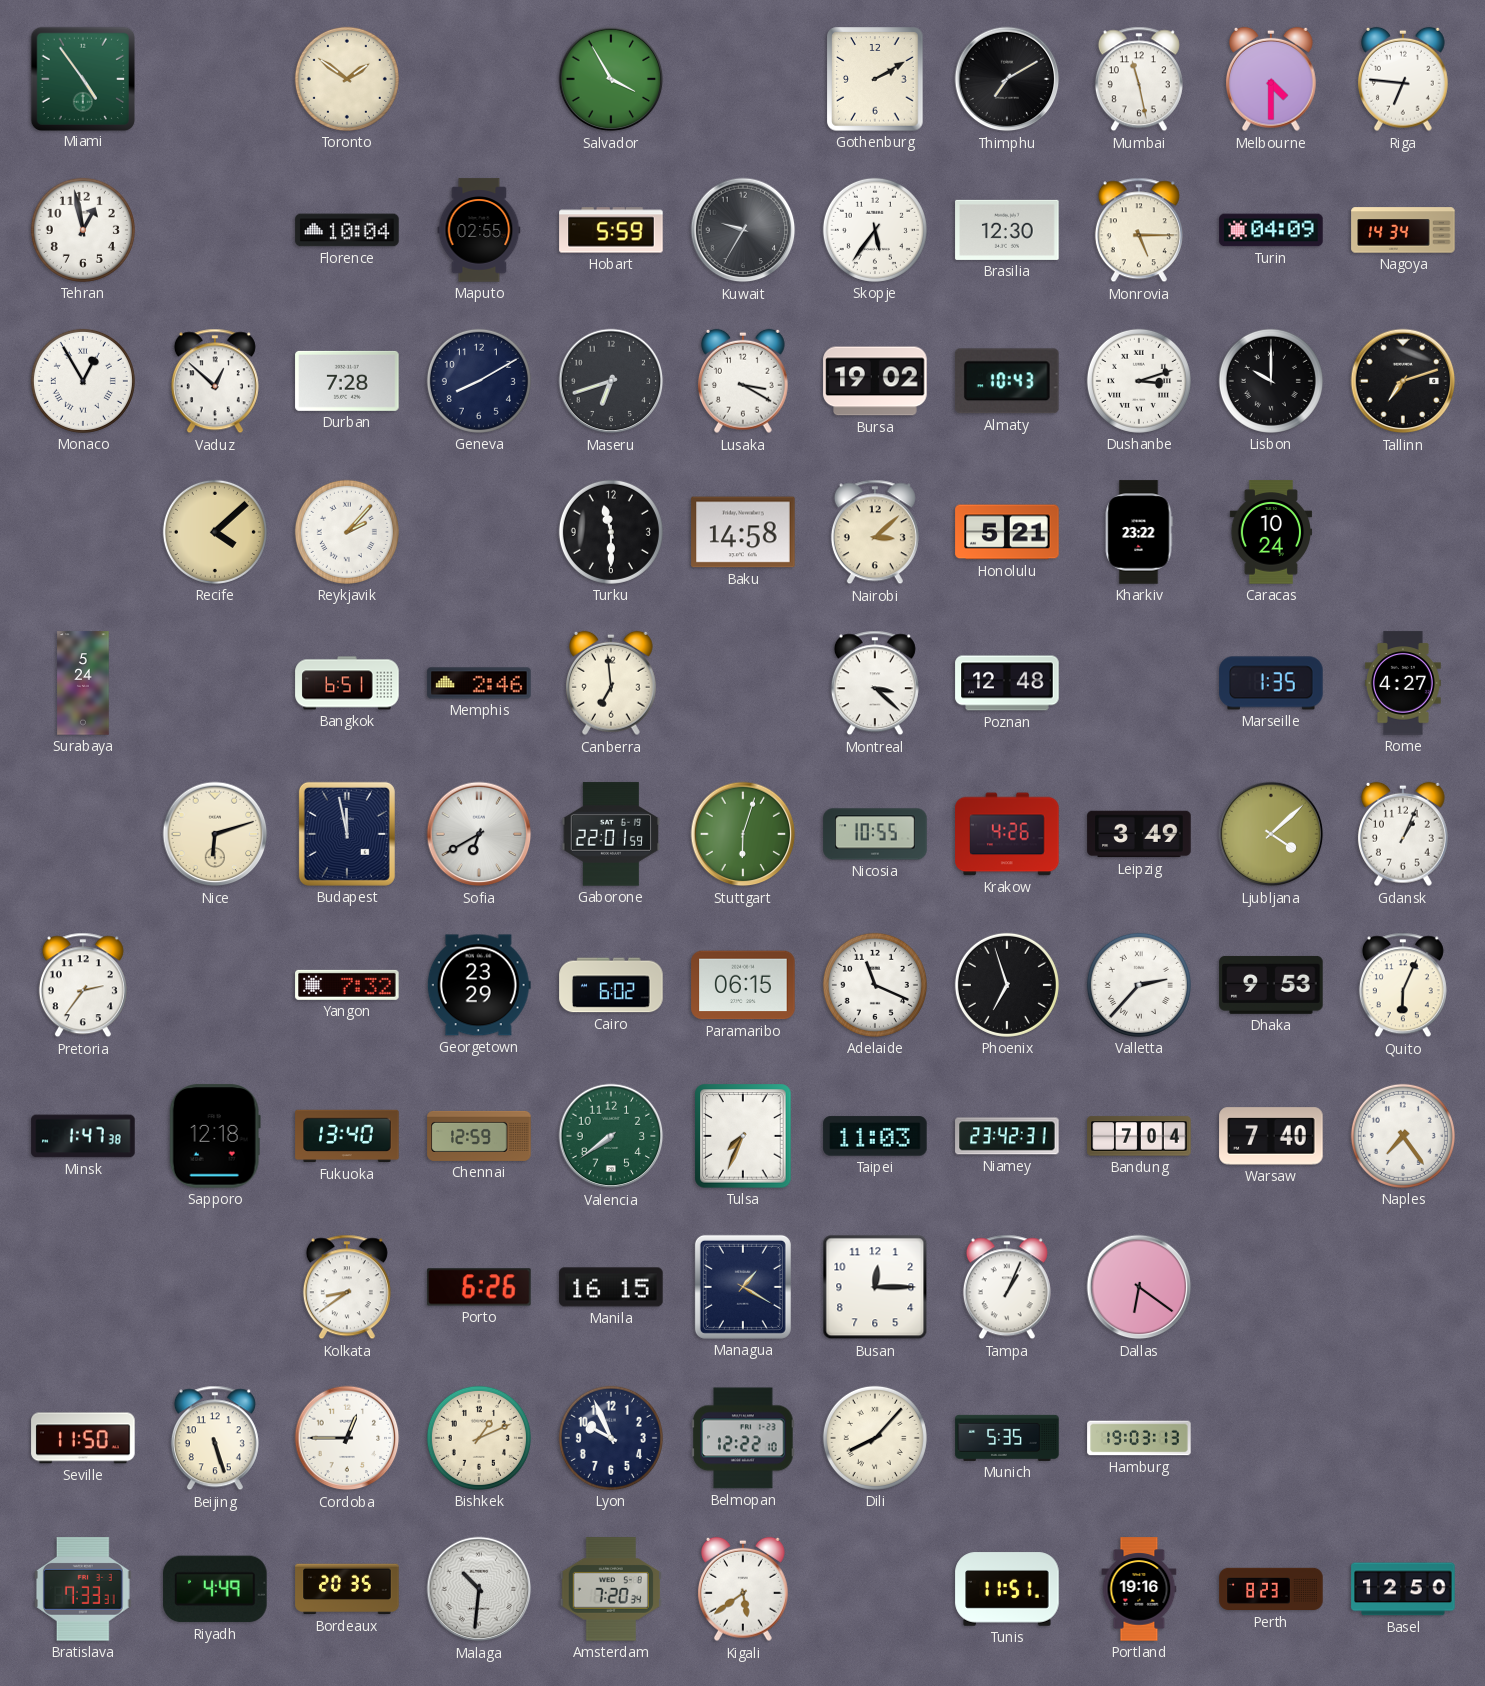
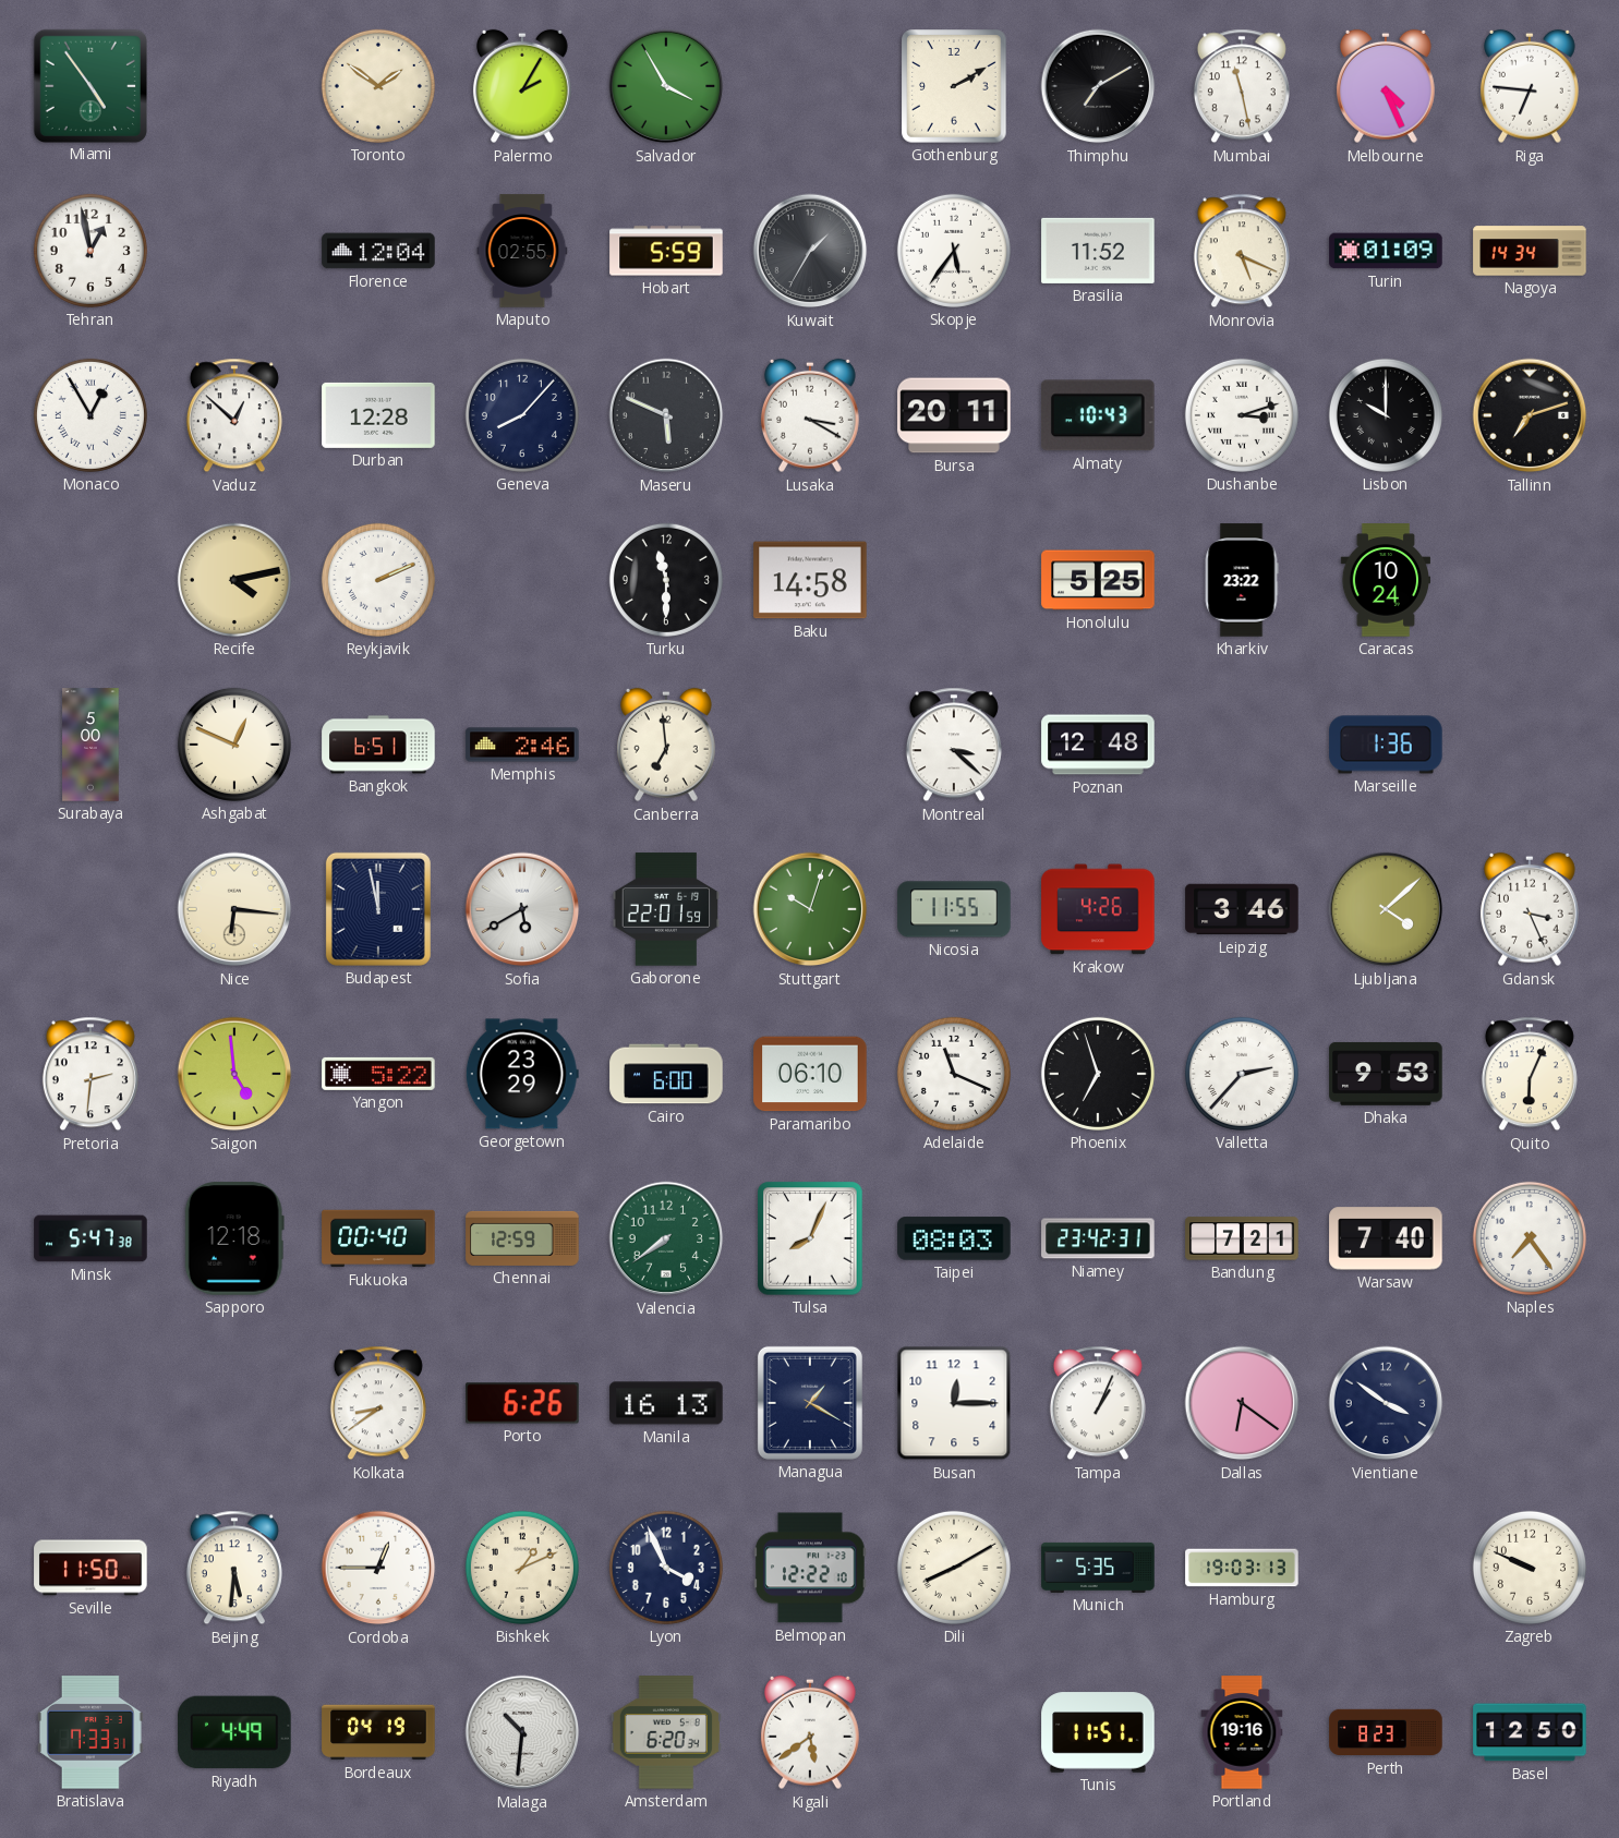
Palermo: none -> 2:05 (522, 86)
Melbourne: 4:30 -> 4:26 (1386, 86)
Florence: 10:04 -> 12:04 (378, 251)
Kuwait: 9:35 -> 1:35 (810, 251)
Brasilia: 12:30 -> 11:52 (1098, 251)
Monrovia: 5:15 -> 5:19 (1242, 251)
Turin: 04:09 -> 01:09 (1386, 251)
Durban: 7:28 -> 12:28 (378, 415)
Geneva: 8:10 -> 8:07 (522, 415)
Maseru: 6:42 -> 5:49 (666, 415)
Bursa: 19:02 -> 20:11 (954, 415)
Recife: 4:08 -> 4:13 (234, 580)
Reykjavik: 2:07 -> 2:11 (378, 580)
Nairobi: 3:08 -> none (875, 532)
Honolulu: 5:21 -> 5:25 (1098, 580)
Surabaya: 5:24 -> 5:00 (90, 745)
Ashgabat: none -> 12:49 (234, 745)
Marseille: 1:35 -> 1:36 (1386, 745)
Rome: 4:27 -> none (1403, 683)
Nice: 6:12 -> 6:16 (234, 909)
Sofia: 6:40 -> 5:40 (522, 909)
Stuttgart: 6:03 -> 10:03 (810, 909)
Nicosia: 10:55 -> 11:55 (954, 909)
Leipzig: 3:49 -> 3:46 (1242, 909)
Gdansk: 1:04 -> 3:26 (1530, 909)
Pretoria: 2:36 -> 2:31 (90, 1074)
Saigon: none -> 4:59 (234, 1074)
Yangon: 7:32 -> 5:22 (378, 1074)
Cairo: 6:02 -> 6:00 (666, 1074)
Paramaribo: 06:15 -> 06:10 (810, 1074)
Minsk: 1:47 -> 5:47 (90, 1238)
Fukuoka: 13:40 -> 00:40 (378, 1238)
Tulsa: 7:34 -> 8:04 (810, 1238)
Taipei: 11:03 -> 08:03 (954, 1238)
Bandung: 7:04 -> 7:21 (1242, 1238)
Manila: 16:15 -> 16:13 (666, 1403)
Vientiane: none -> 3:51 (1386, 1403)
Beijing: 5:27 -> 5:31 (234, 1568)
Lyon: 9:56 -> 3:56 (666, 1568)
Dili: 8:07 -> 8:10 (954, 1568)
Zagreb: none -> 9:49 (1530, 1568)
Bordeaux: 20:35 -> 04:19 (378, 1732)
Amsterdam: 7:20 -> 6:20 (666, 1732)
